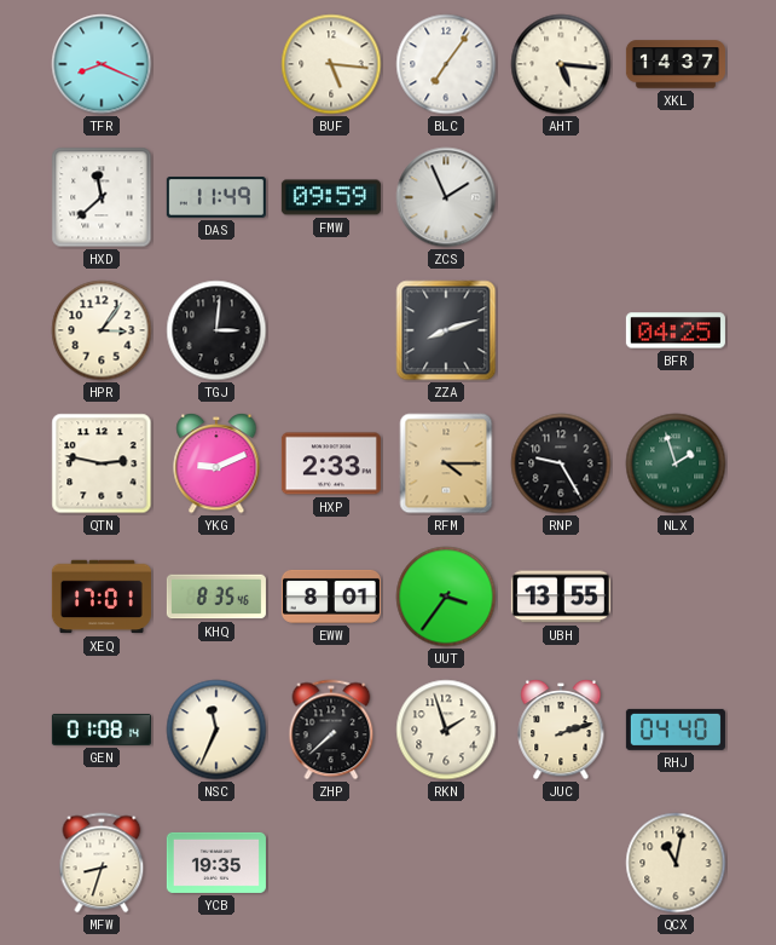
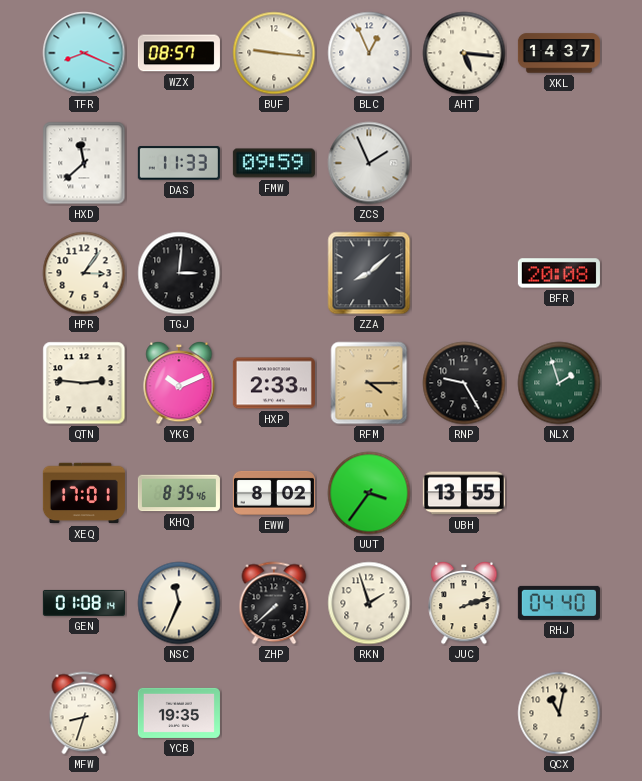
WZX: none -> 08:57 (179, 53)
BUF: 5:16 -> 9:16 (274, 53)
BLC: 7:06 -> 12:56 (369, 53)
DAS: 11:49 -> 11:33 (179, 163)
ZZA: 8:12 -> 8:08 (369, 273)
BFR: 04:25 -> 20:08 (559, 273)
QTN: 2:47 -> 2:46 (84, 383)
YKG: 9:11 -> 10:11 (179, 383)
EWW: 8:01 -> 8:02 (274, 493)
